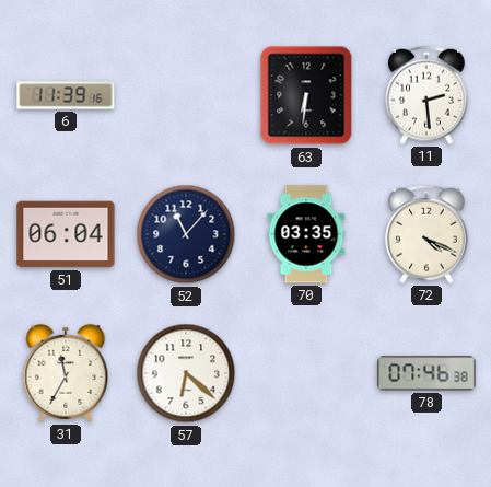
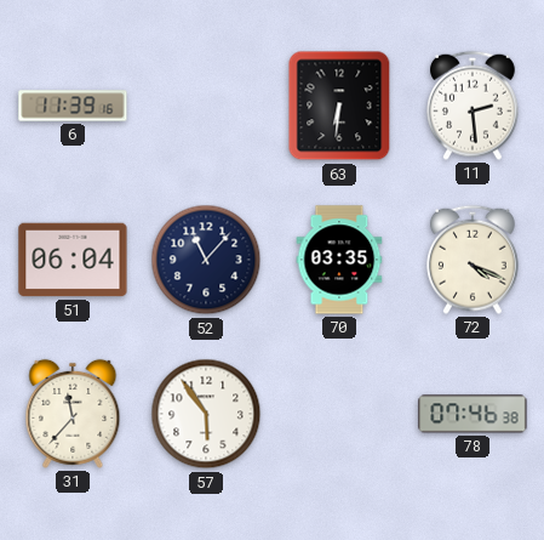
31: 11:35 -> 11:37 (73, 414)
57: 6:22 -> 5:54 (206, 414)
